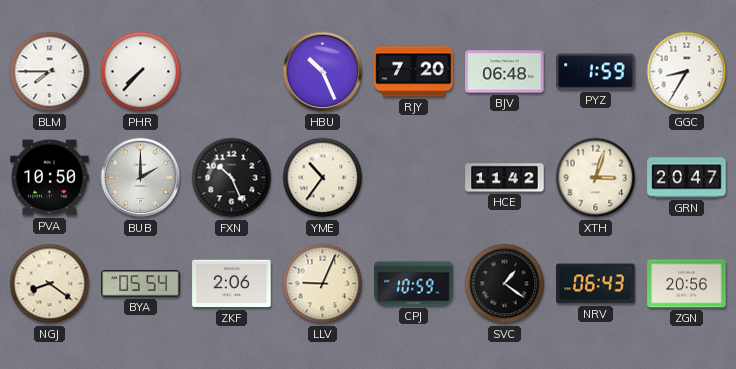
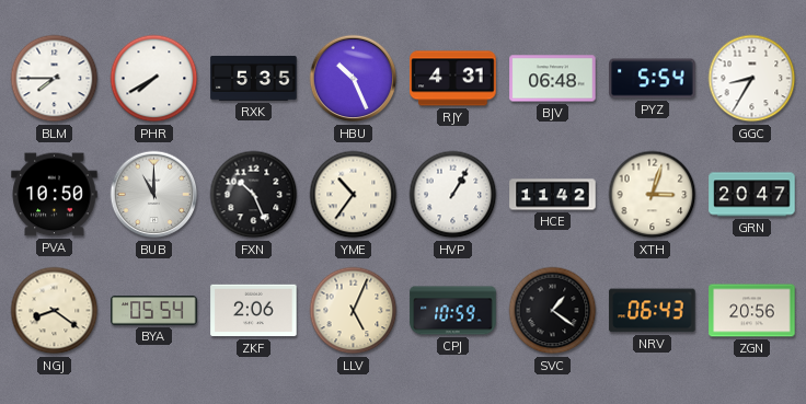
PHR: 7:37 -> 7:40 (154, 79)
RXK: none -> 5:35 (254, 79)
RJY: 7:20 -> 4:31 (453, 79)
PYZ: 1:59 -> 5:54 (653, 79)
BUB: 2:00 -> 11:00 (154, 195)
HVP: none -> 1:05 (453, 195)
LLV: 9:04 -> 5:04 (354, 311)
